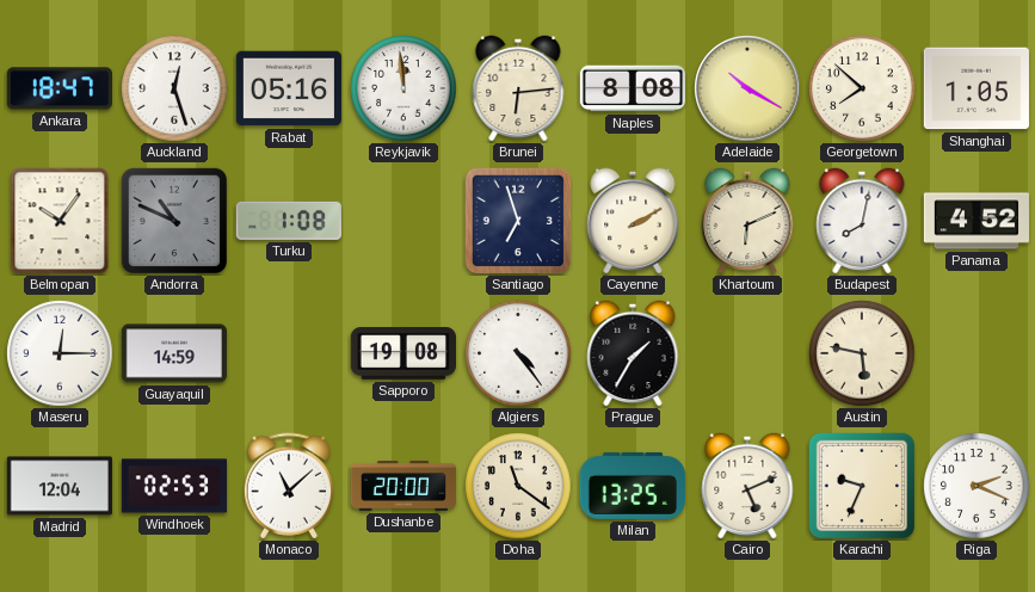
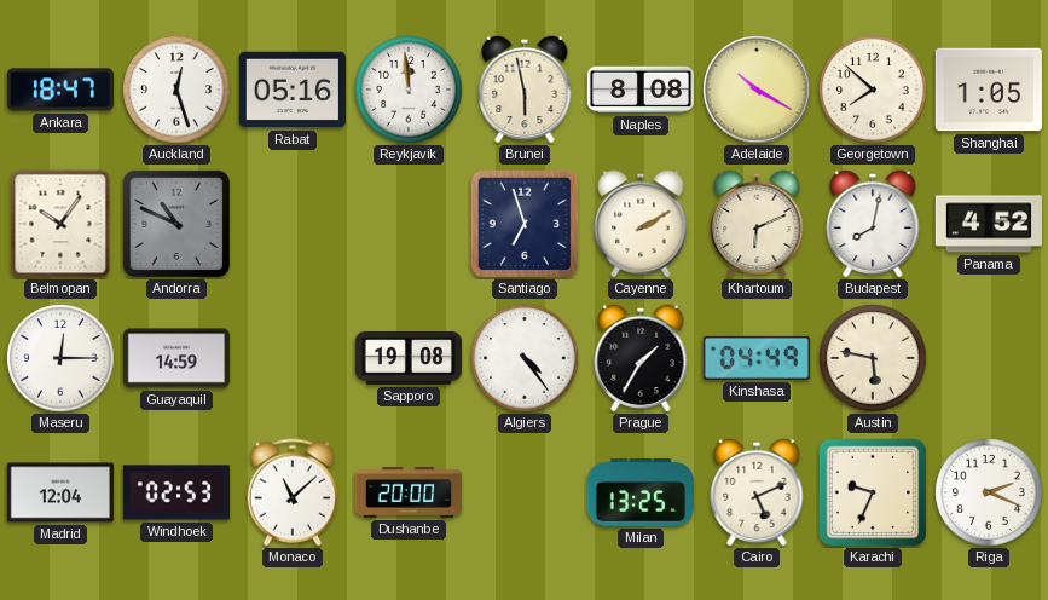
Brunei: 6:14 -> 5:58 (525, 90)
Turku: 1:08 -> none (289, 221)
Kinshasa: none -> 04:49 (757, 358)
Doha: 11:21 -> none (518, 486)
